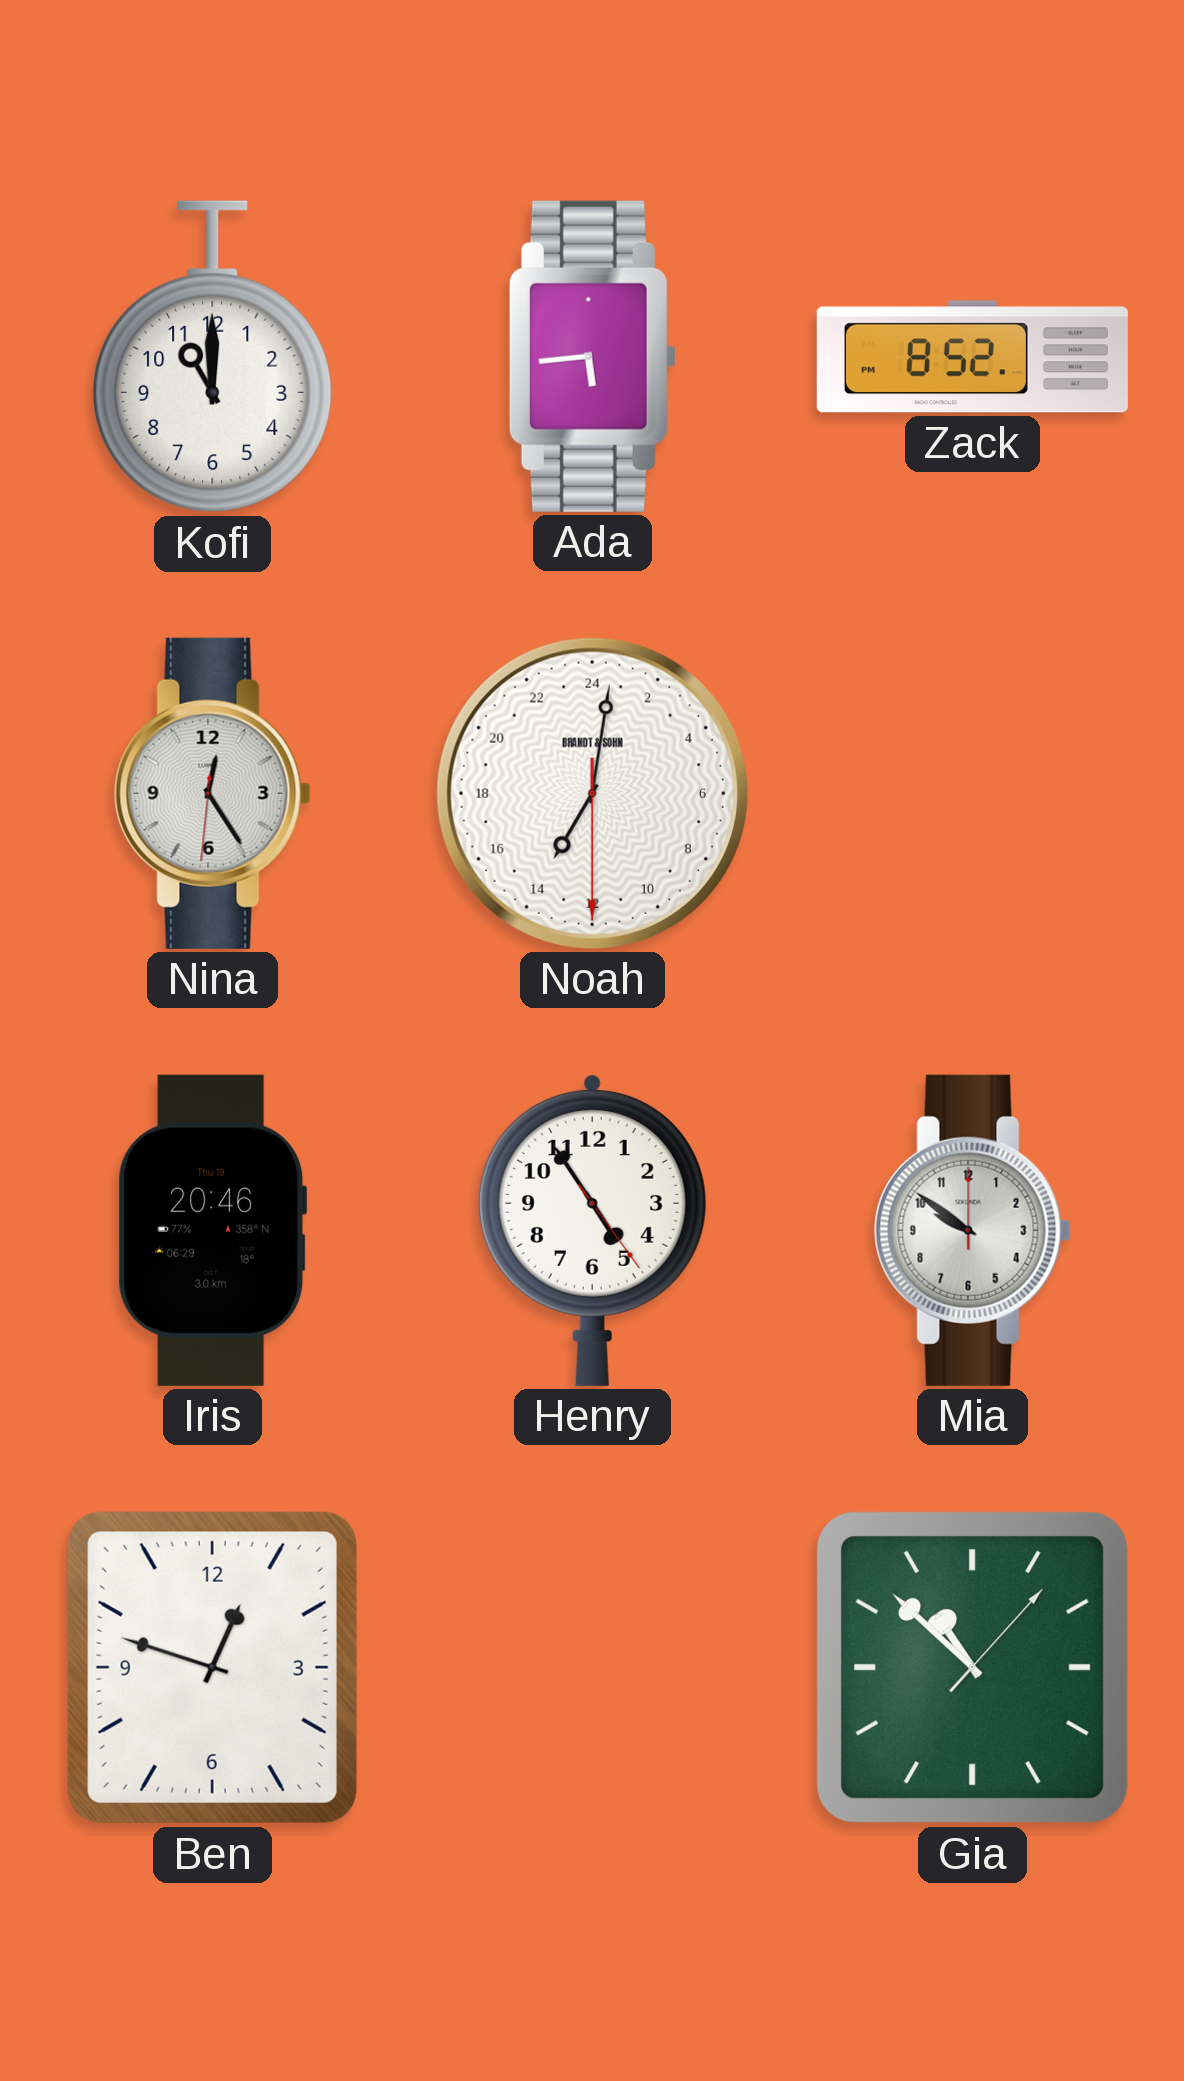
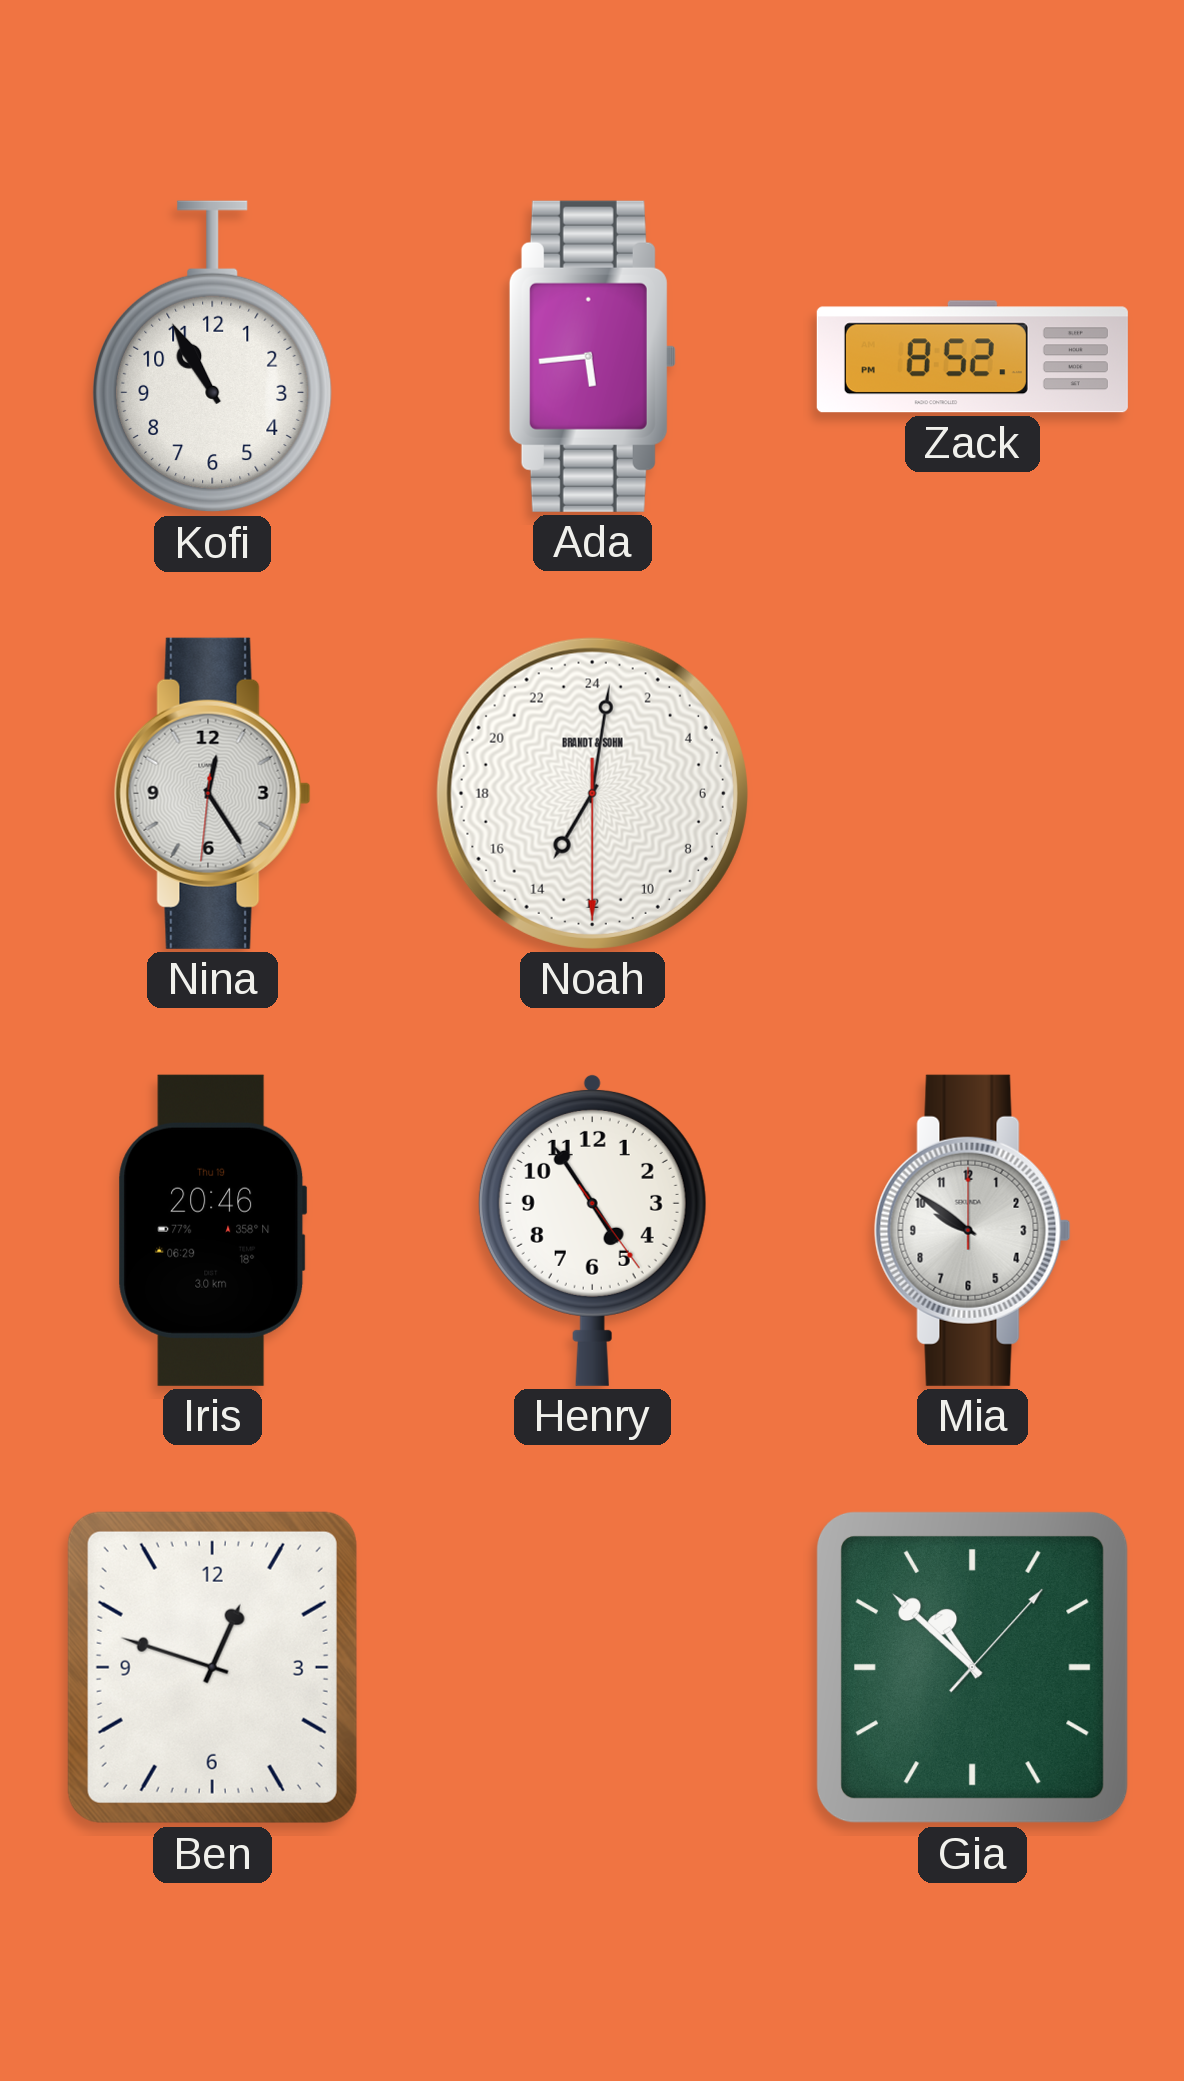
Kofi: 11:00 -> 10:55 (213, 357)
